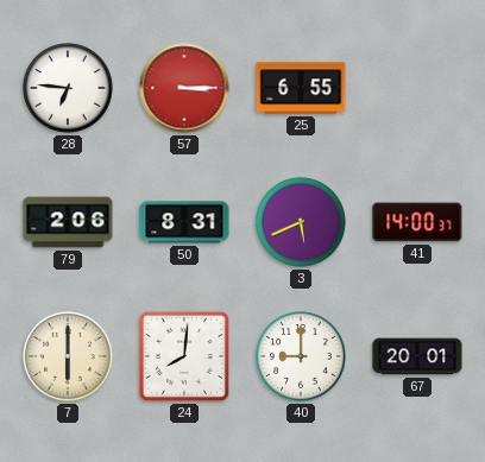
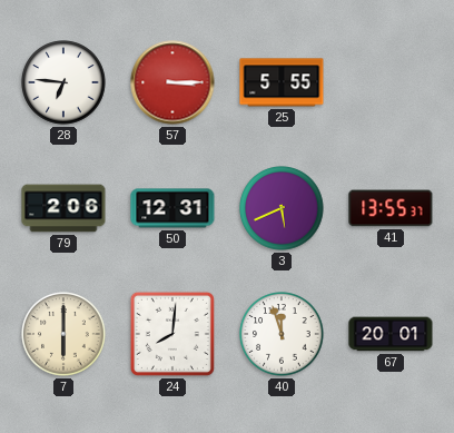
25: 6:55 -> 5:55 (282, 82)
50: 8:31 -> 12:31 (172, 208)
41: 14:00 -> 13:55 (391, 208)
40: 9:00 -> 11:57 (282, 334)
